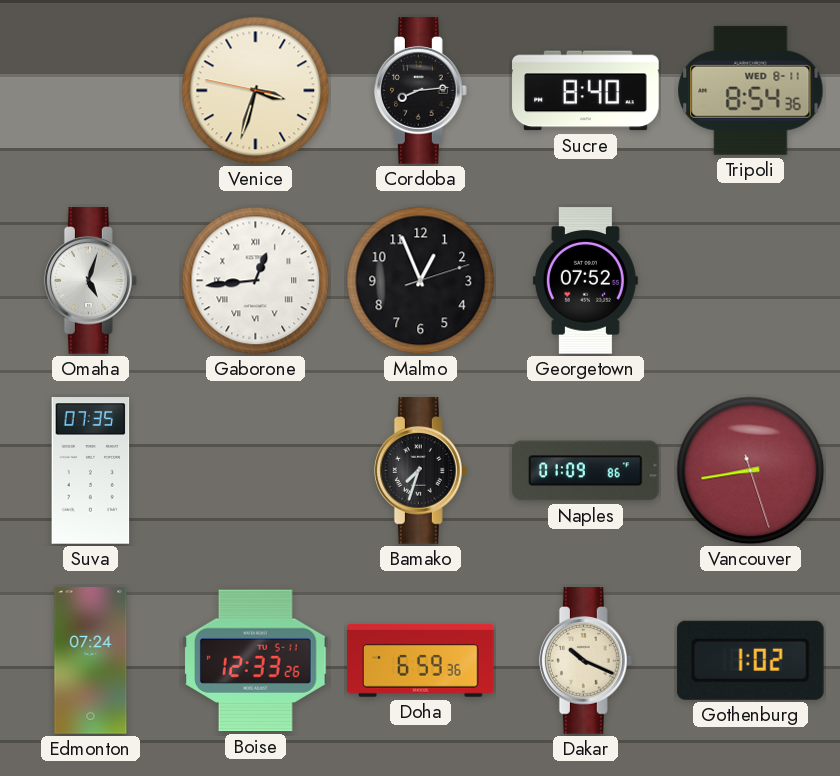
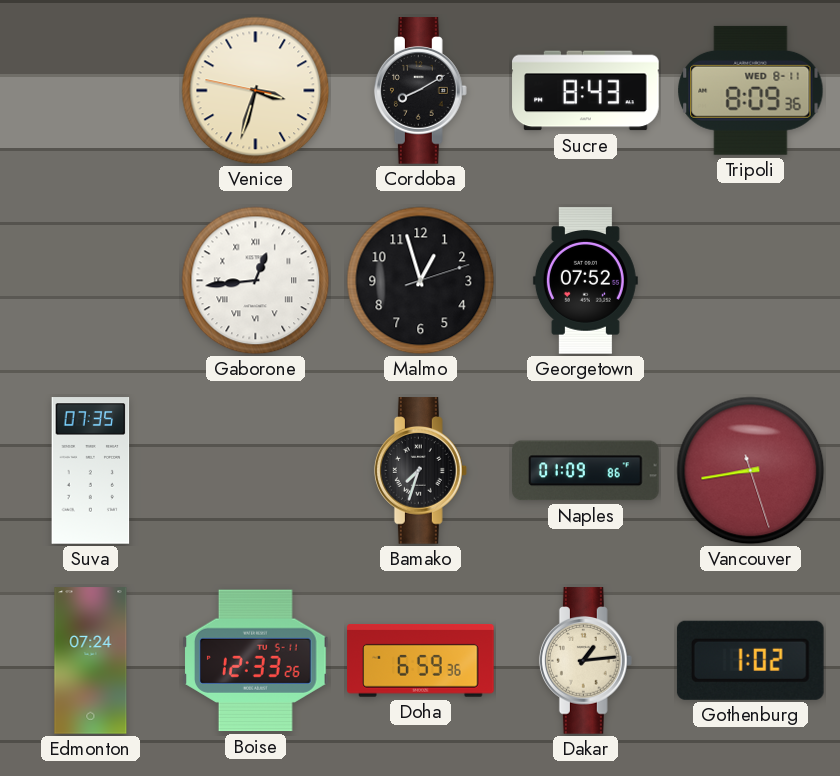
Cordoba: 8:14 -> 8:10 (420, 91)
Sucre: 8:40 -> 8:43 (586, 91)
Tripoli: 8:54 -> 8:09 (751, 90)
Omaha: 5:03 -> none (90, 281)
Malmo: 12:56 -> 12:57 (421, 281)
Dakar: 10:19 -> 1:14 (585, 661)
